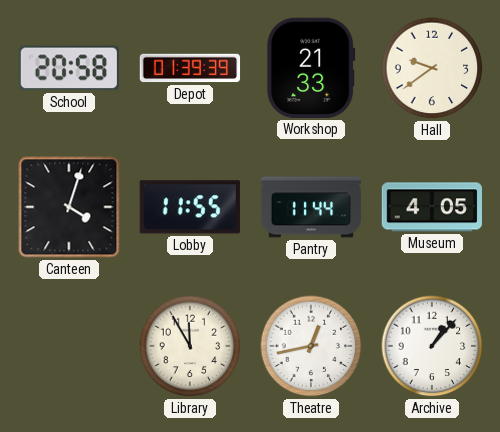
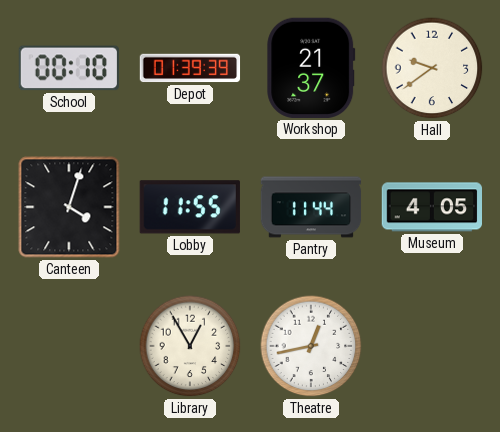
School: 20:58 -> 00:10 (68, 68)
Workshop: 21:33 -> 21:37 (311, 68)
Library: 11:55 -> 12:55 (190, 346)
Archive: 1:07 -> none (432, 346)
